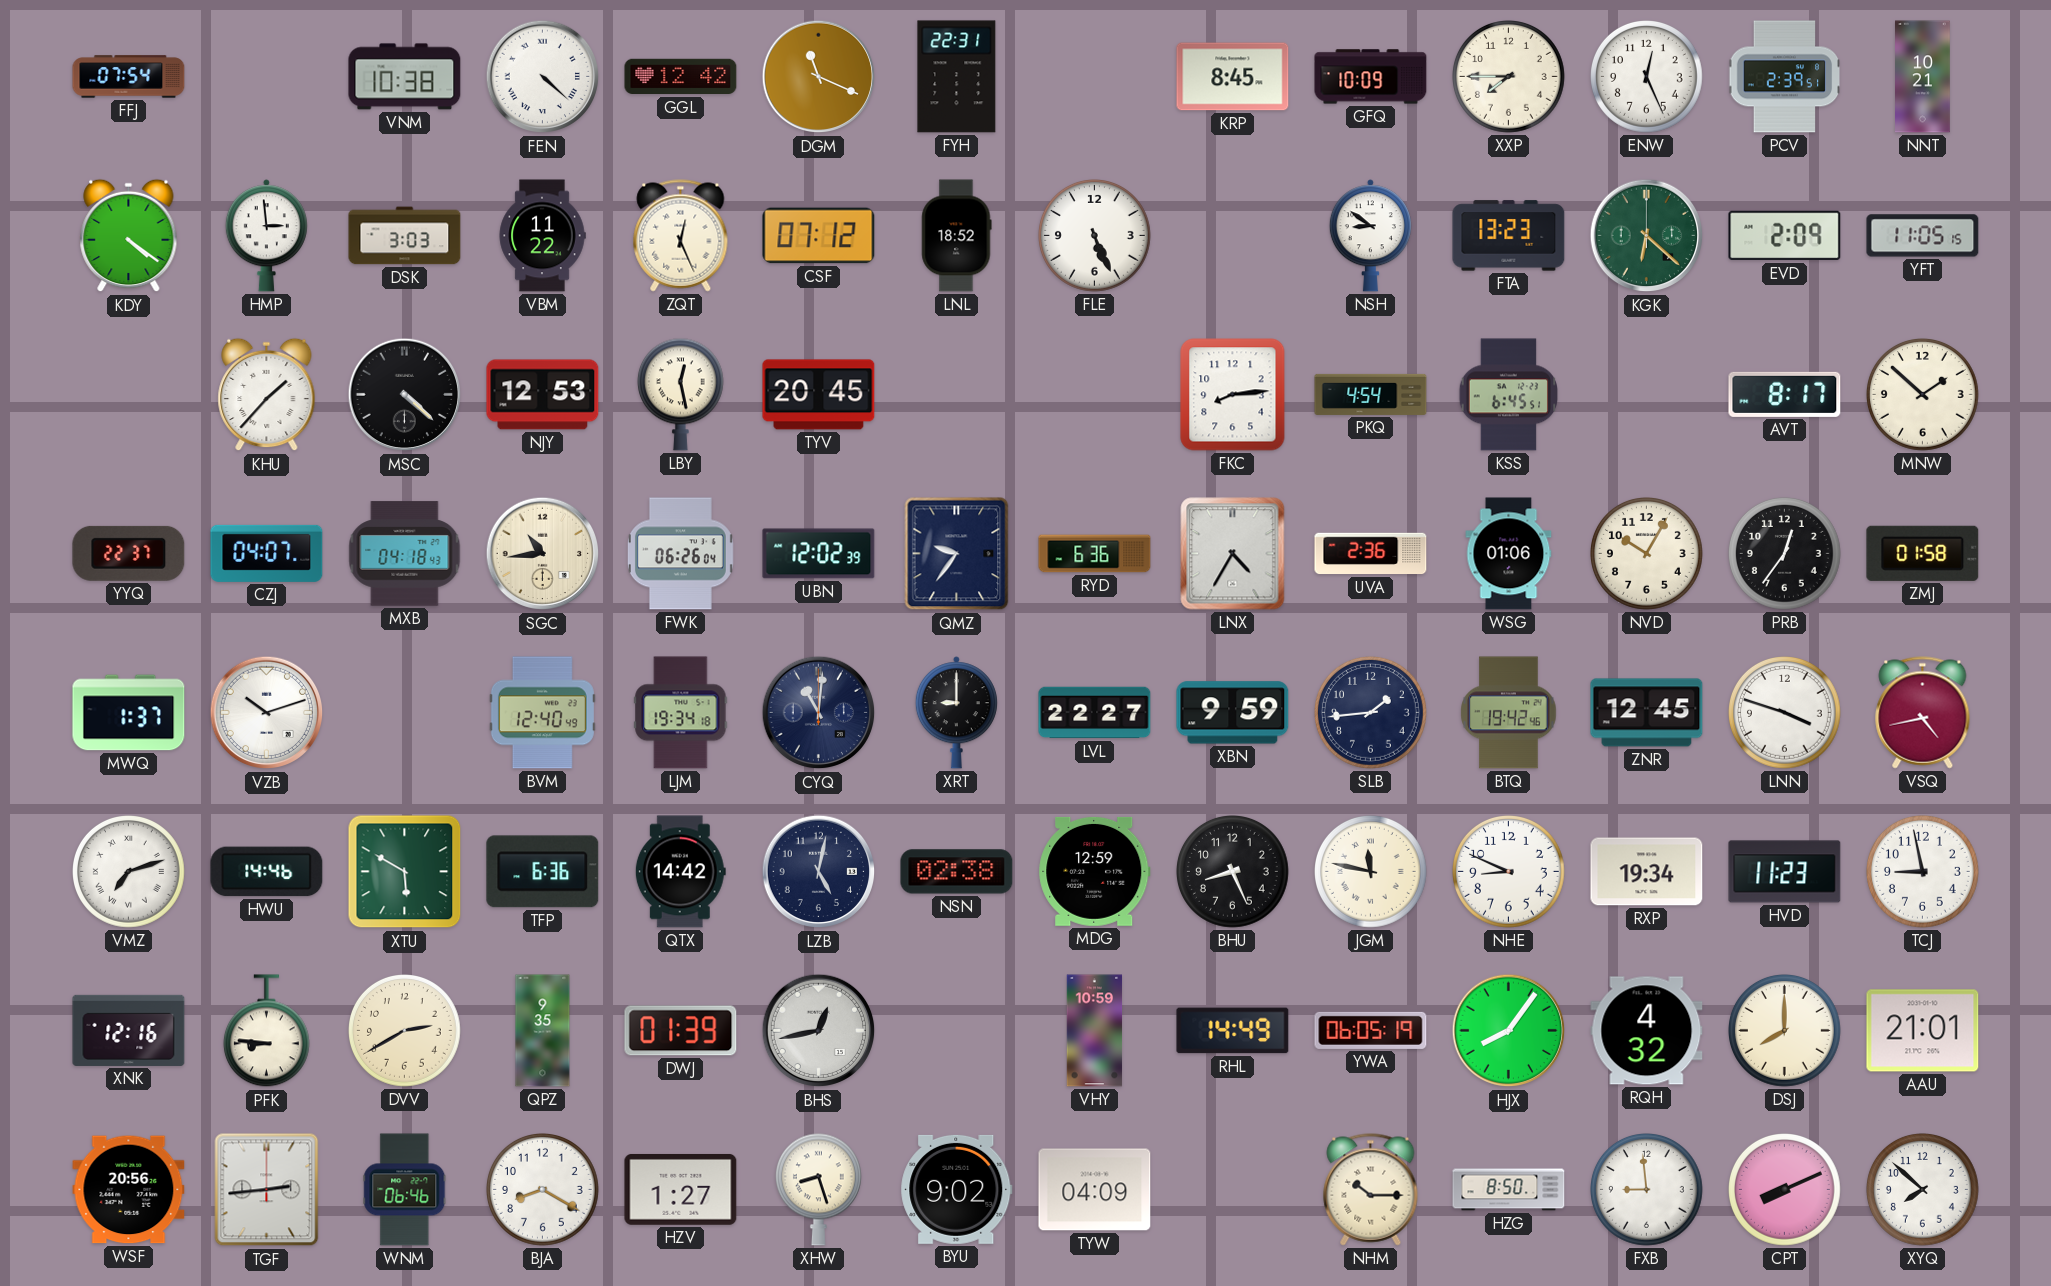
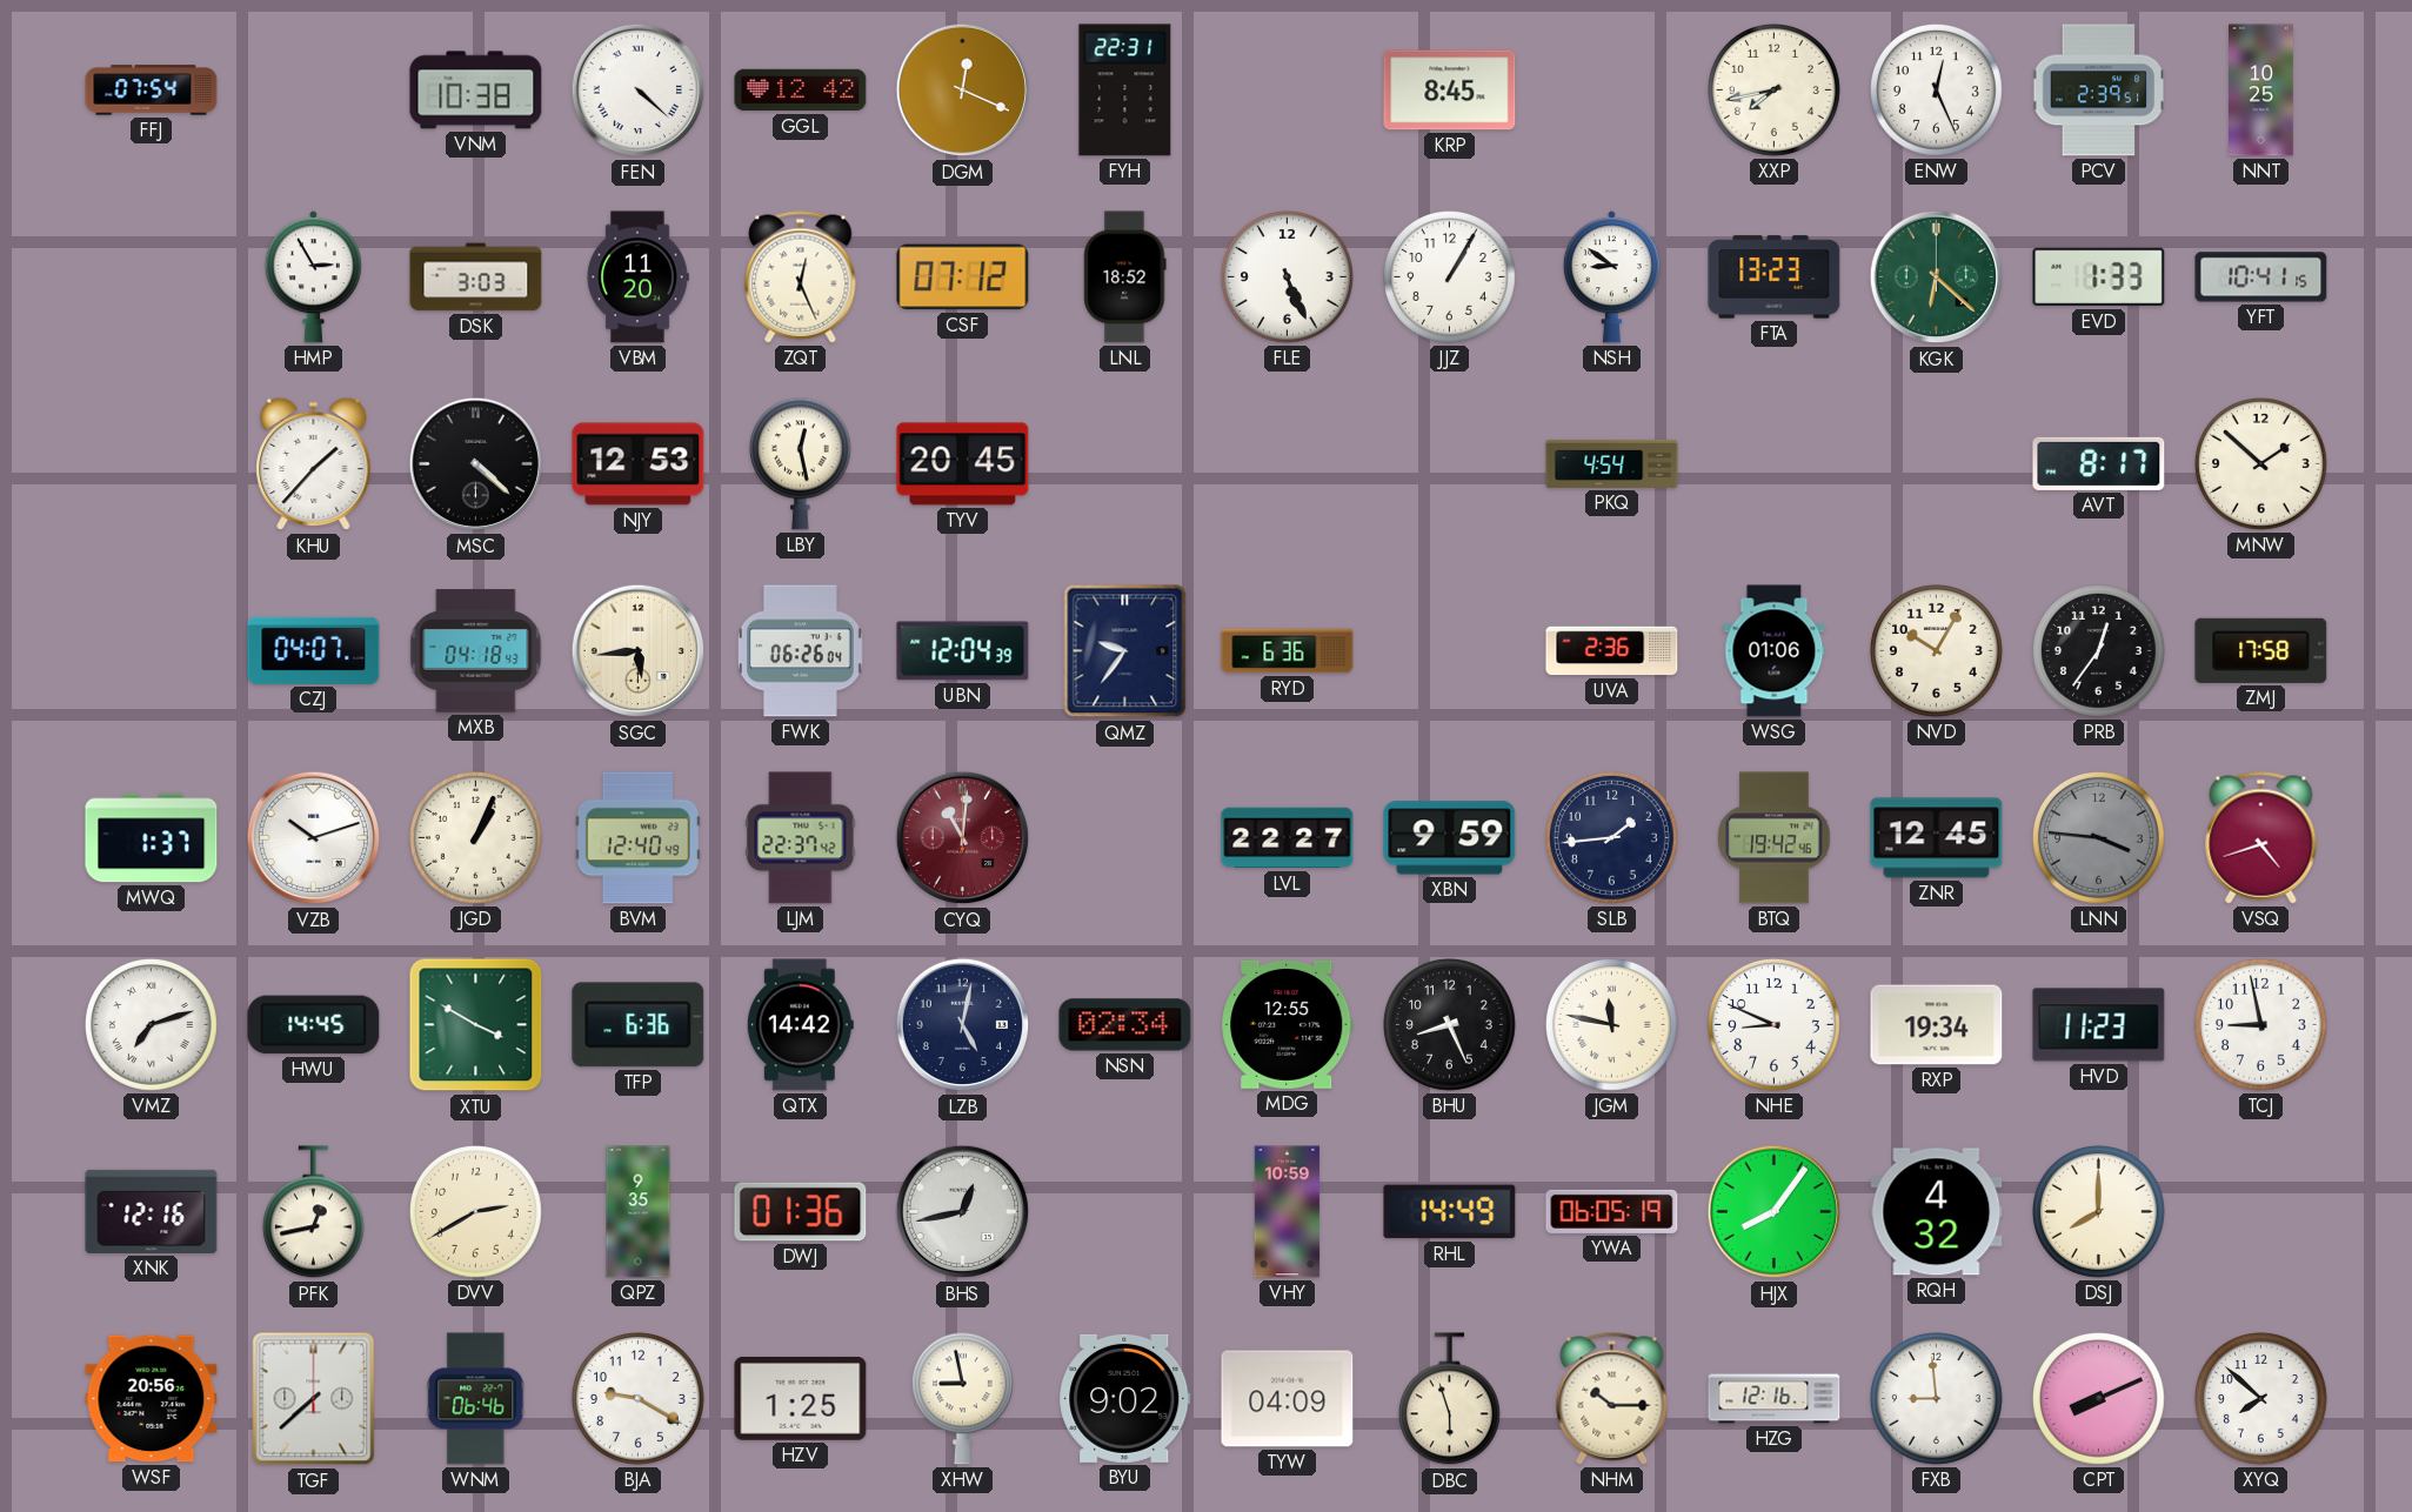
DGM: 11:19 -> 12:19 (963, 91)
GFQ: 10:09 -> none (1371, 77)
XXP: 7:45 -> 7:43 (1775, 91)
NNT: 10:21 -> 10:25 (2261, 91)
KDY: 4:21 -> none (129, 236)
HMP: 2:59 -> 2:55 (313, 277)
VBM: 11:22 -> 11:20 (637, 277)
JJZ: none -> 1:05 (1450, 277)
EVD: 2:09 -> 1:33 (2099, 277)
YFT: 11:05 -> 10:41 (2261, 277)
FKC: 8:14 -> none (1233, 395)
KSS: 6:45 -> none (1508, 395)
YYQ: 22:37 -> none (129, 553)
SGC: 10:44 -> 5:44 (639, 651)
UBN: 12:02 -> 12:04 (963, 651)
LNX: 4:35 -> none (1233, 554)
ZMJ: 01:58 -> 17:58 (2261, 650)
JGD: none -> 1:04 (476, 838)
LJM: 19:34 -> 22:37 (801, 838)
CYQ dial: navy -> burgundy (963, 838)
XRT: 9:00 -> none (956, 713)
LNN: 3:48 -> 3:46 (2099, 838)
LNN dial: white -> grey (2099, 838)
VSQ: 4:43 -> 4:42 (2261, 838)
HWU: 14:46 -> 14:45 (314, 1025)
XTU: 5:50 -> 3:50 (476, 1025)
NSN: 02:38 -> 02:34 (1125, 1025)
MDG: 12:59 -> 12:55 (1288, 1024)
PFK: 8:46 -> 12:43 (313, 1212)
DWJ: 01:39 -> 01:36 (801, 1212)
AAU: 21:01 -> none (1923, 1031)
TGF: 2:44 -> 7:38 (314, 1399)
BJA: 8:20 -> 9:20 (639, 1399)
HZV: 1:27 -> 1:25 (801, 1398)
XHW: 8:27 -> 8:58 (962, 1398)
DBC: none -> 5:57 (1449, 1399)
HZG: 8:50 -> 12:16 (1775, 1399)
